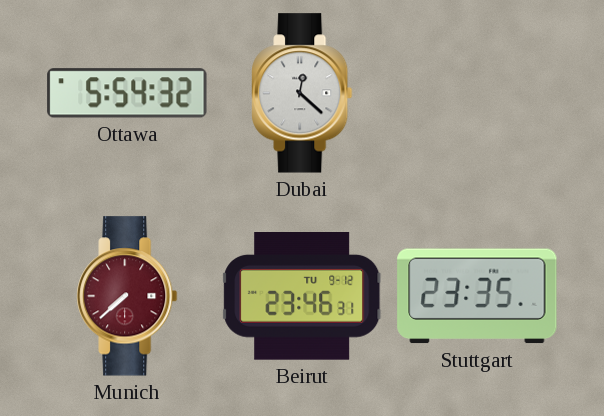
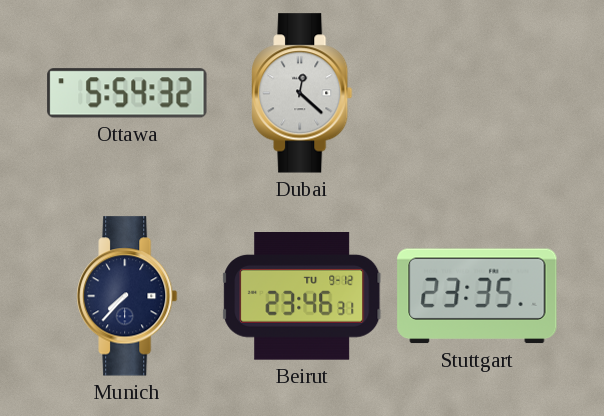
Munich: 7:38 -> 7:37 (127, 296)
Munich dial: burgundy -> navy (127, 296)
